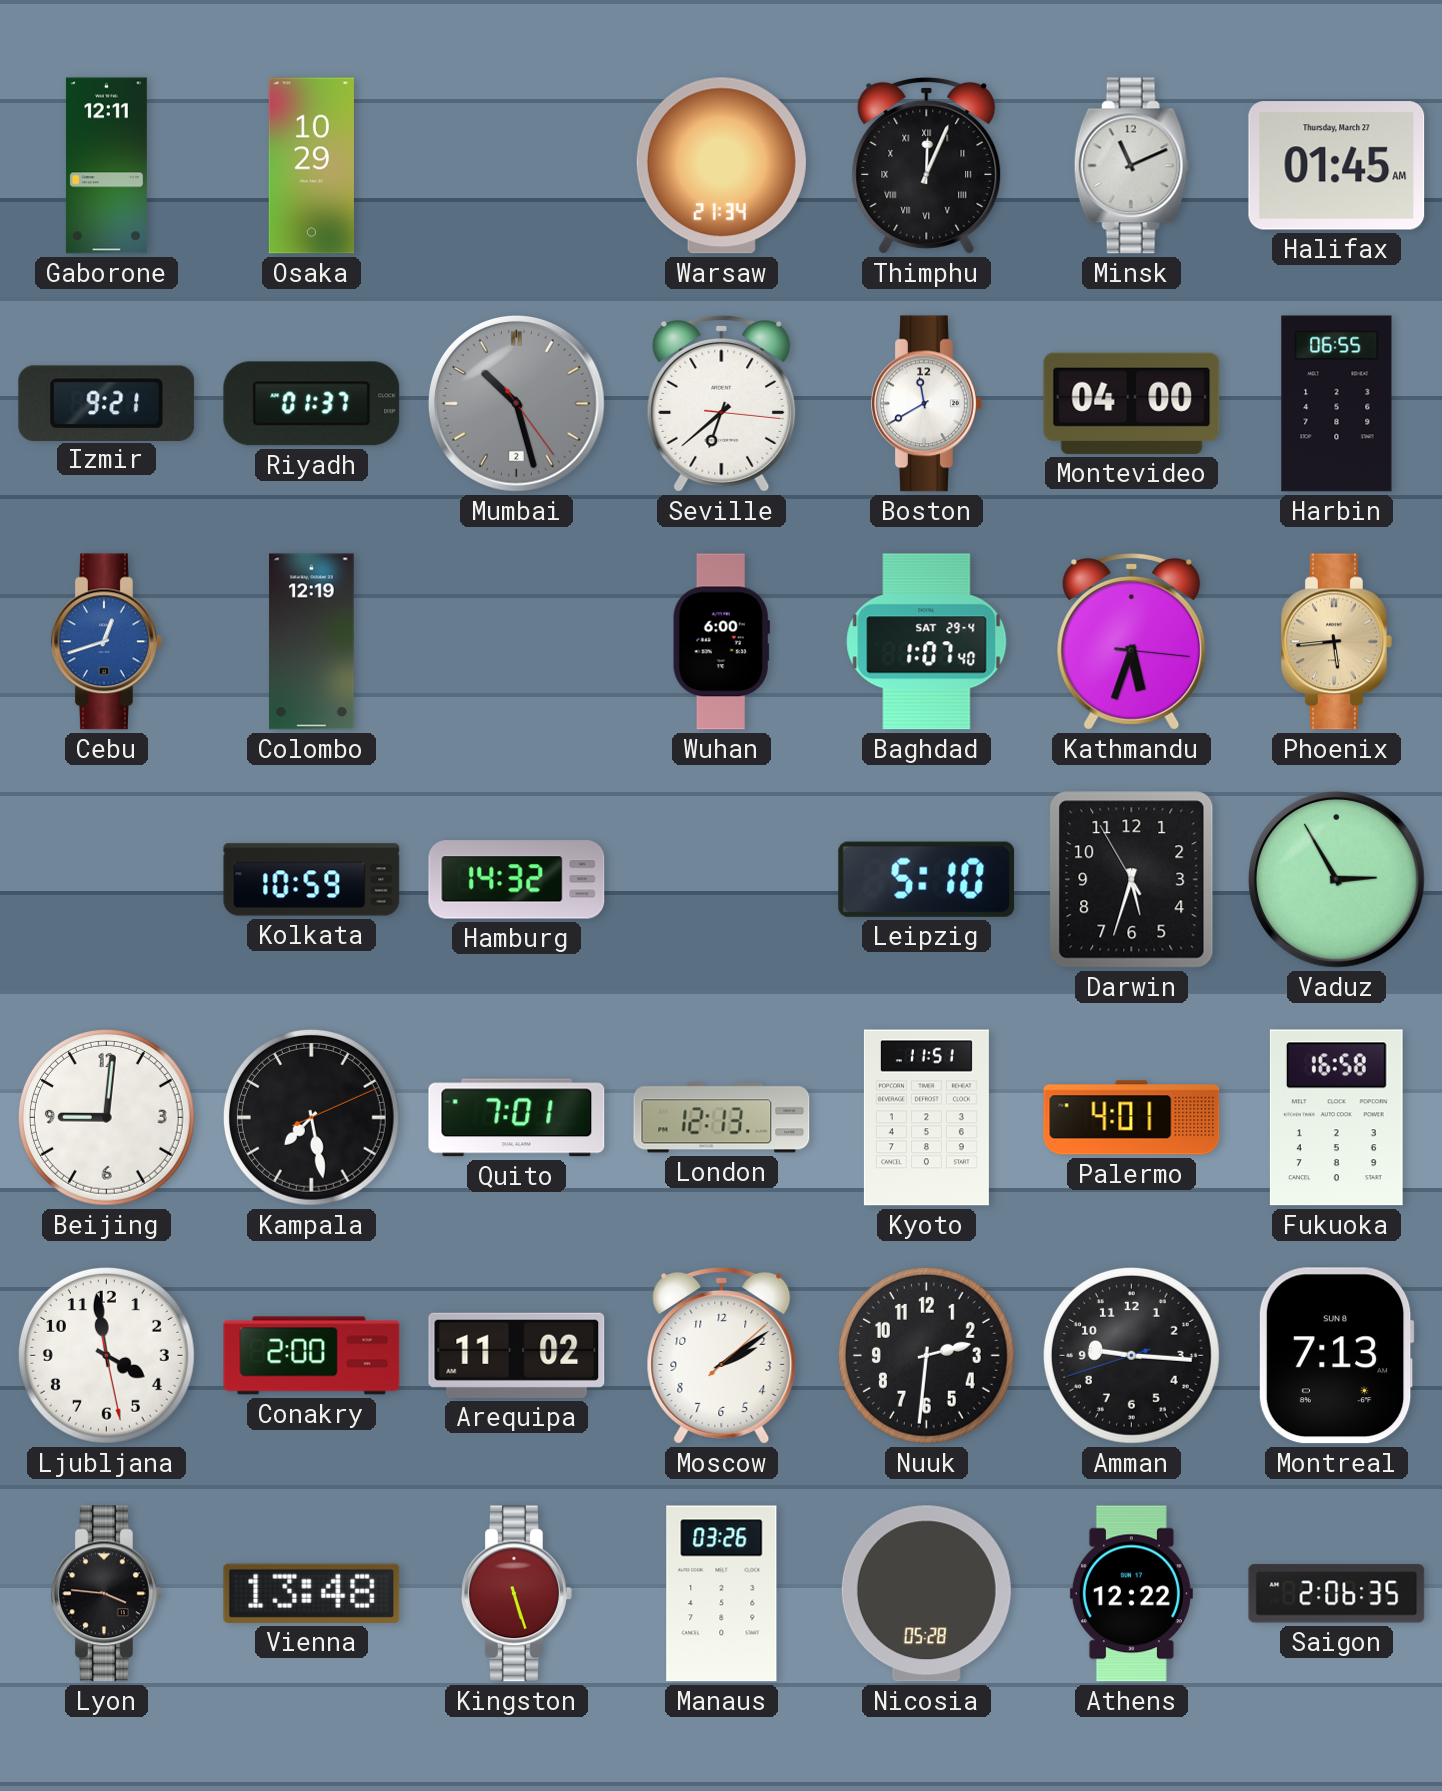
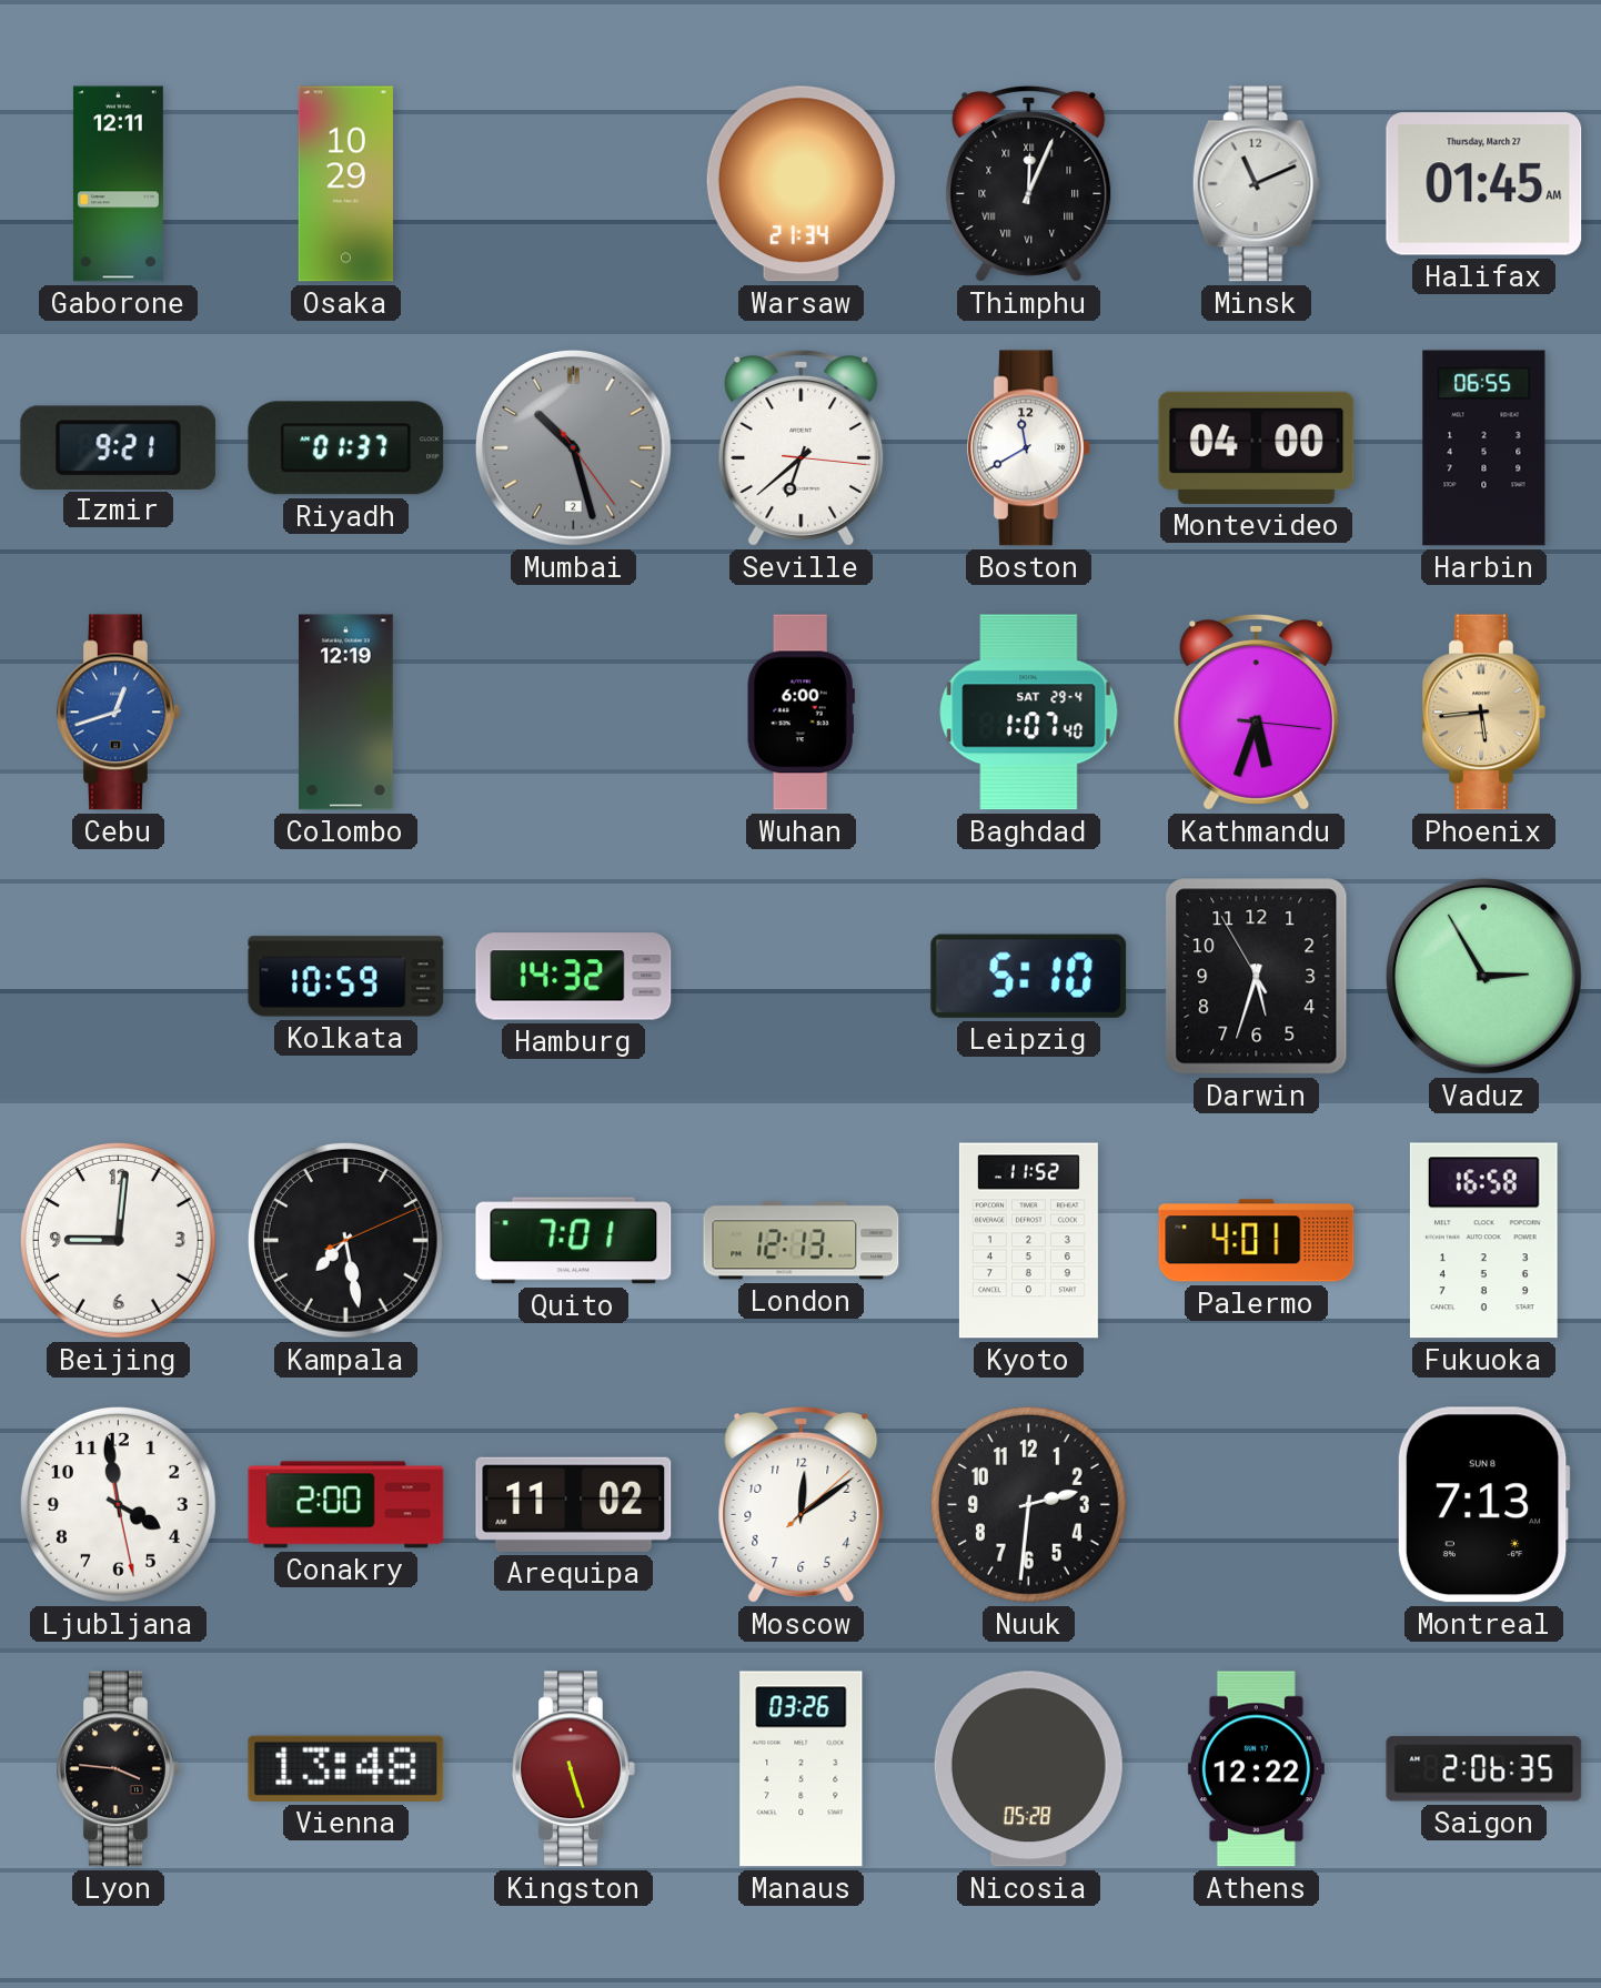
Kyoto: 11:51 -> 11:52 (1028, 1241)
Moscow: 2:09 -> 12:09 (802, 1504)
Amman: 9:15 -> none (1131, 1355)
